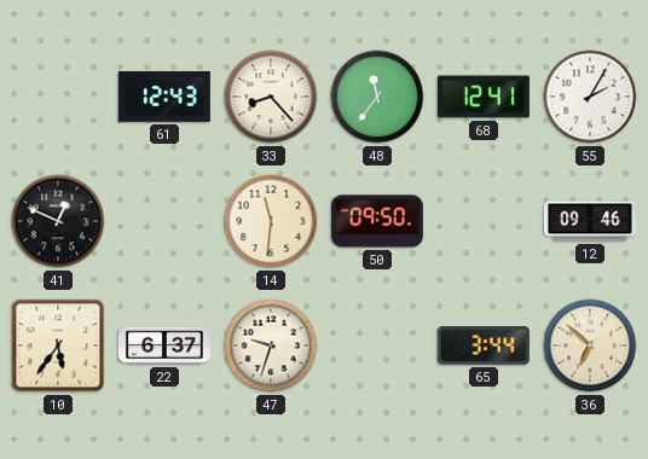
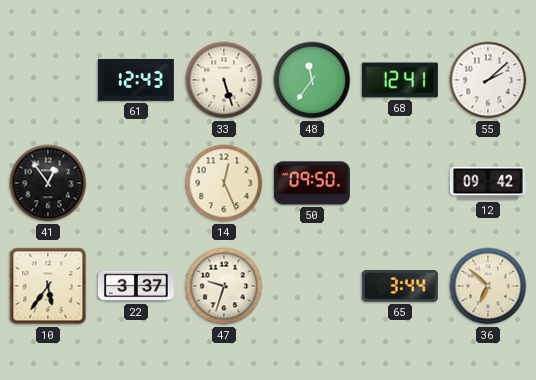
33: 8:23 -> 5:27 (224, 80)
55: 2:05 -> 2:08 (488, 80)
41: 12:49 -> 12:54 (48, 183)
14: 11:31 -> 12:26 (224, 183)
12: 09:46 -> 09:42 (488, 183)
22: 6:37 -> 3:37 (136, 286)
